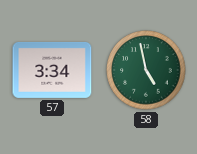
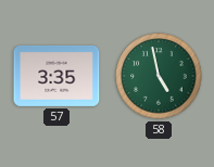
57: 3:34 -> 3:35 (56, 76)
